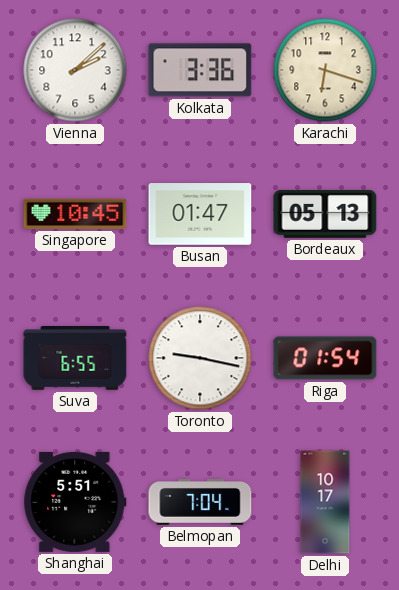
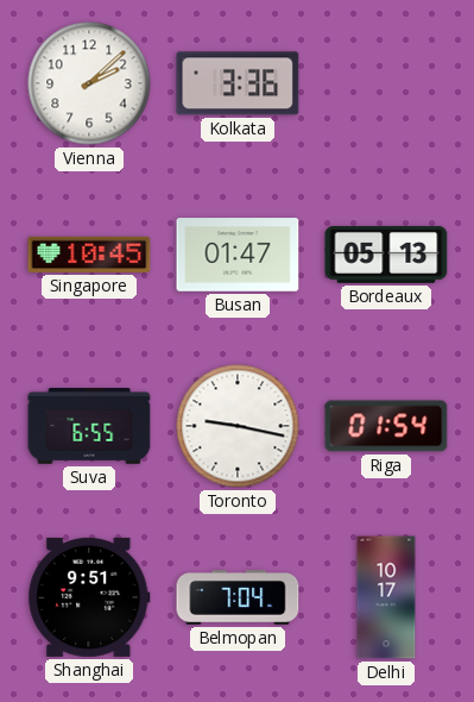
Karachi: 6:18 -> none (325, 70)
Shanghai: 5:51 -> 9:51 (89, 597)
